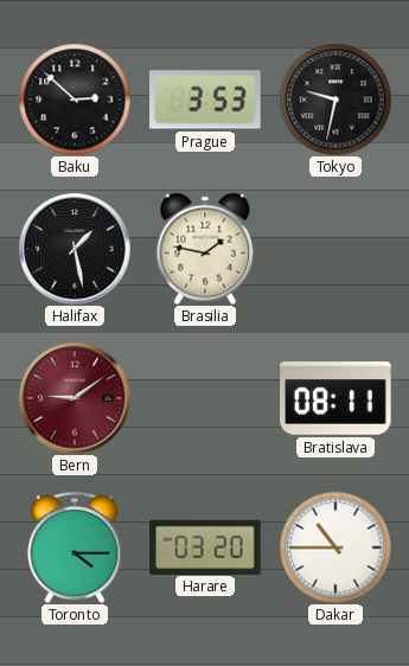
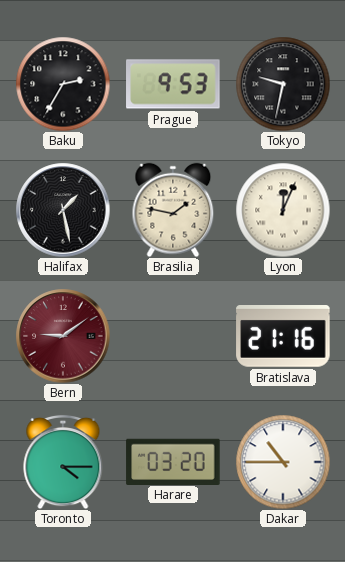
Baku: 2:52 -> 2:35 (63, 84)
Prague: 3:53 -> 9:53 (173, 84)
Lyon: none -> 12:04 (283, 210)
Bratislava: 08:11 -> 21:16 (283, 337)
